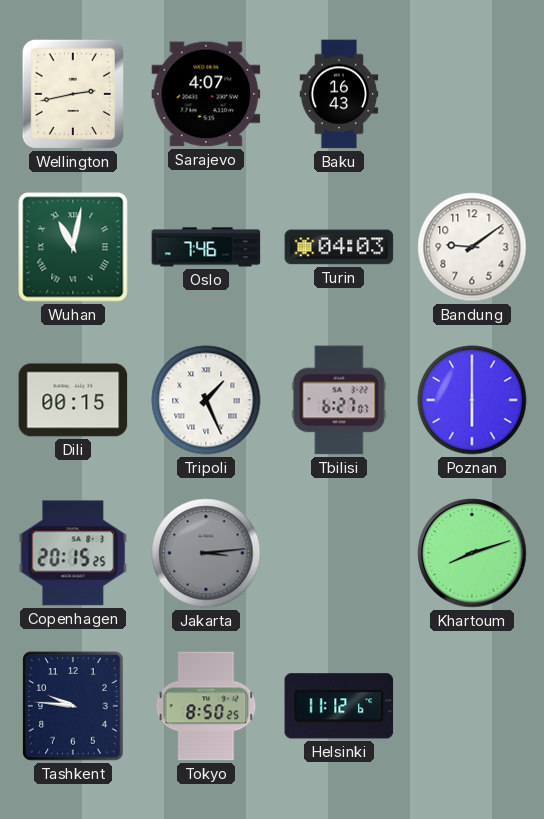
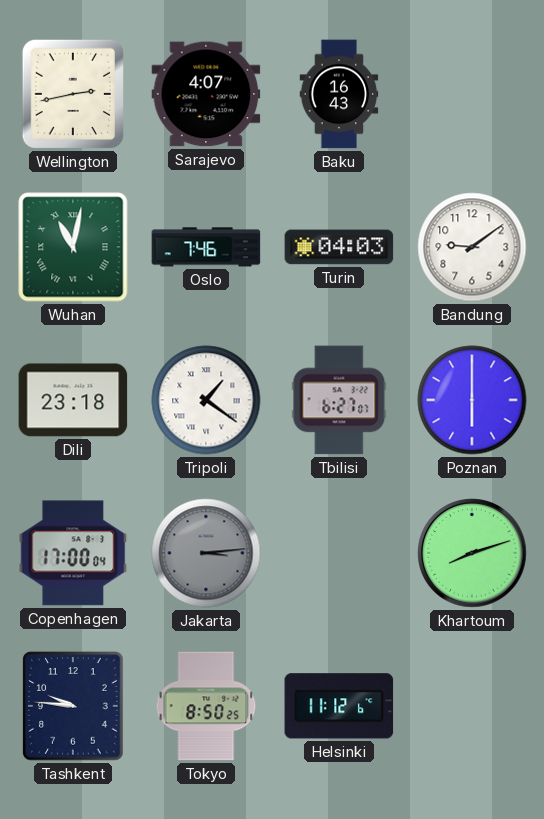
Dili: 00:15 -> 23:18 (73, 400)
Tripoli: 1:26 -> 1:21 (206, 400)
Copenhagen: 20:15 -> 17:00 (73, 553)
